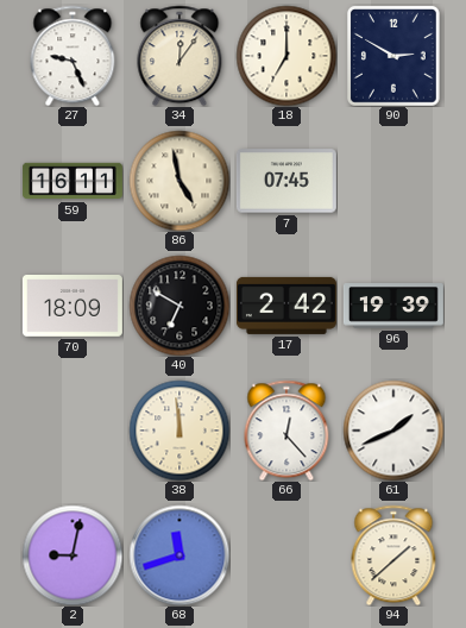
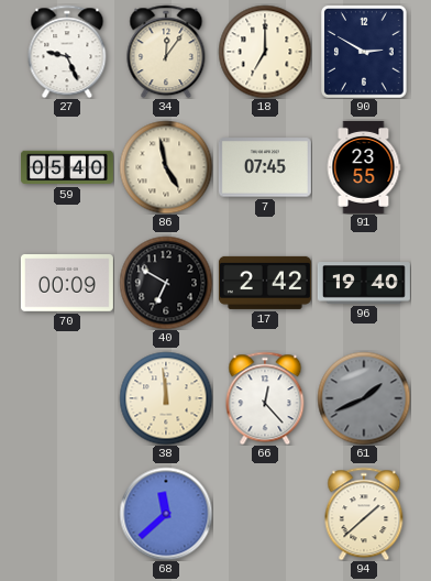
59: 16:11 -> 05:40 (67, 167)
91: none -> 23:55 (364, 167)
70: 18:09 -> 00:09 (67, 284)
96: 19:39 -> 19:40 (364, 283)
61 dial: white -> grey (364, 398)
2: 9:02 -> none (73, 555)
68: 11:42 -> 11:38 (166, 514)
